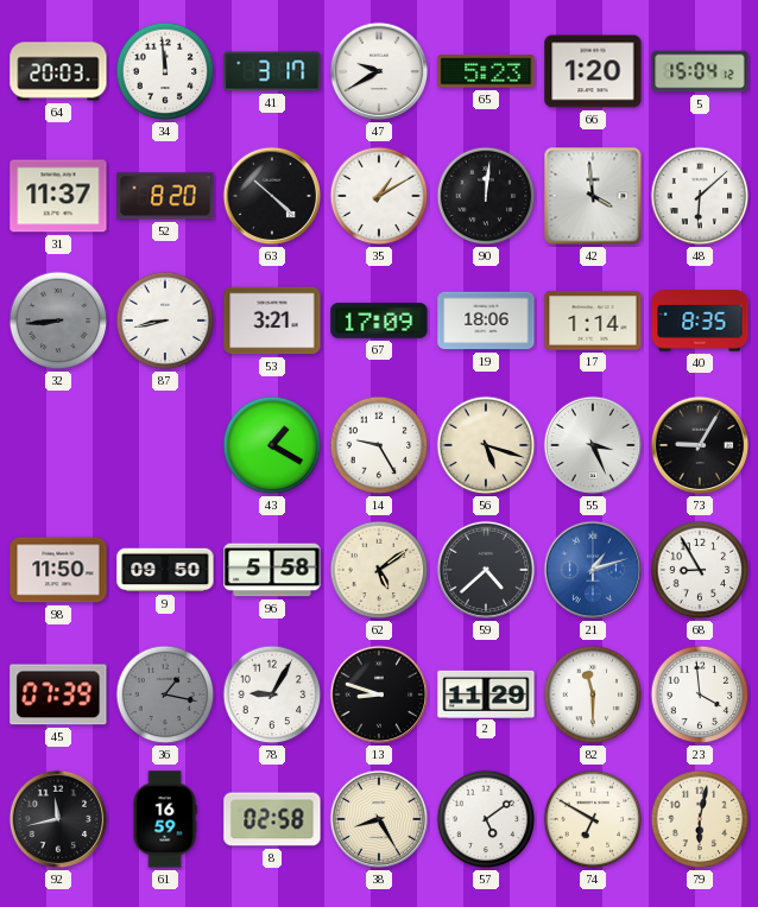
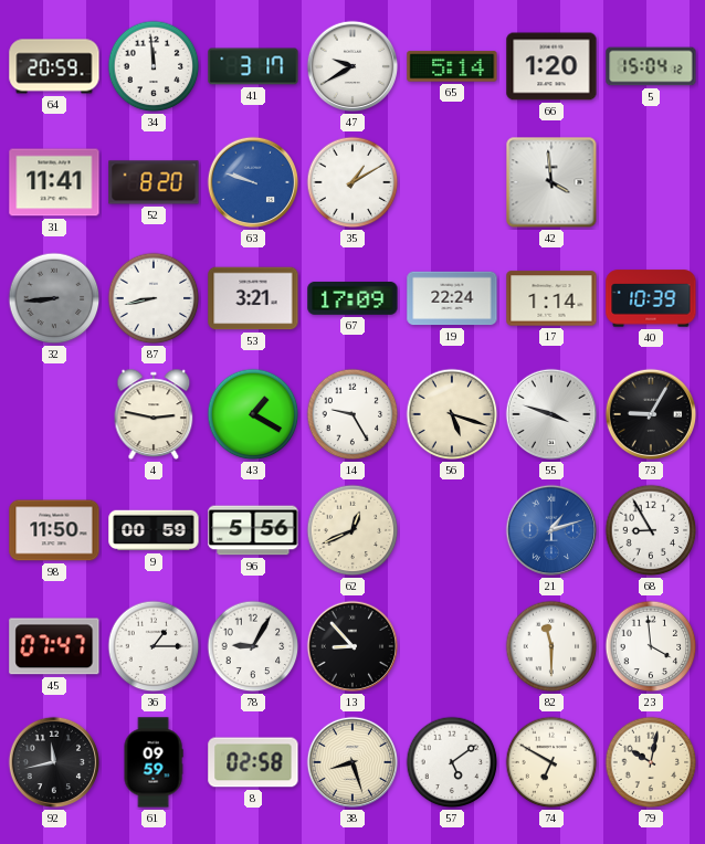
64: 20:03 -> 20:59 (54, 66)
65: 5:23 -> 5:14 (452, 66)
31: 11:37 -> 11:41 (54, 182)
63: 10:22 -> 9:48 (253, 182)
63 dial: black -> blue (253, 182)
90: 12:01 -> none (486, 196)
48: 6:08 -> none (700, 196)
19: 18:06 -> 22:24 (452, 298)
40: 8:35 -> 10:39 (651, 298)
4: none -> 2:47 (154, 414)
55: 3:26 -> 3:48 (551, 414)
9: 09:50 -> 00:59 (154, 530)
96: 5:58 -> 5:56 (253, 530)
62: 5:09 -> 12:41 (352, 530)
59: 4:38 -> none (486, 570)
45: 07:39 -> 07:47 (54, 646)
36: 1:17 -> 1:15 (154, 646)
36 dial: grey -> white (154, 646)
13: 8:48 -> 8:53 (352, 646)
2: 11:29 -> none (486, 693)
61: 16:59 -> 09:59 (154, 762)
38: 8:25 -> 8:27 (352, 762)
79: 6:02 -> 10:02 (651, 762)
